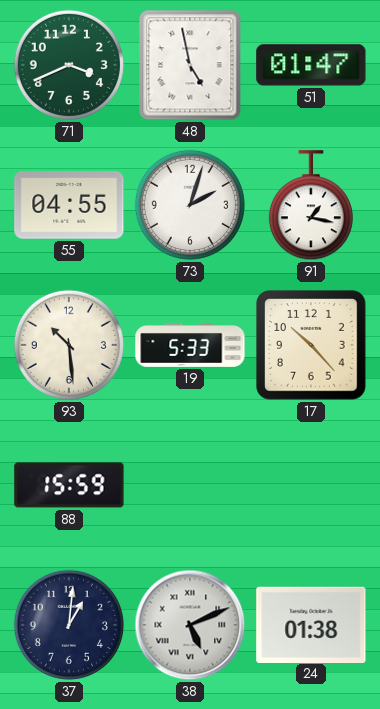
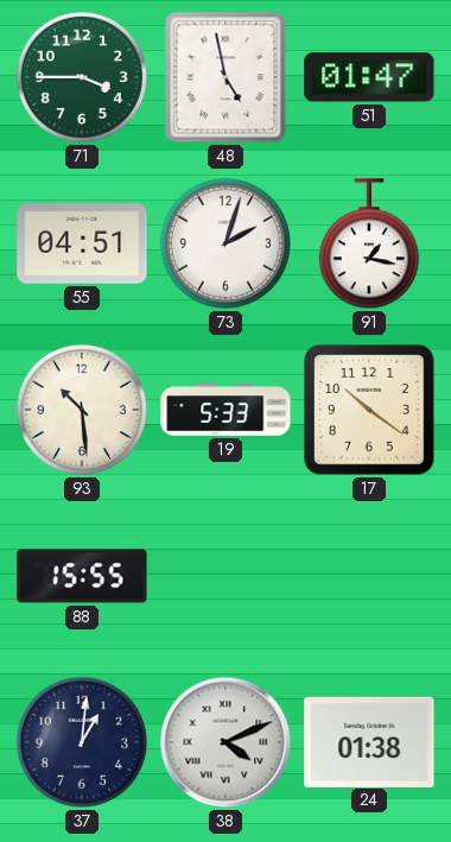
71: 3:41 -> 3:45 (82, 77)
55: 04:55 -> 04:51 (82, 243)
17: 10:23 -> 10:21 (369, 410)
88: 15:59 -> 15:55 (82, 576)
38: 5:11 -> 4:11 (225, 742)
